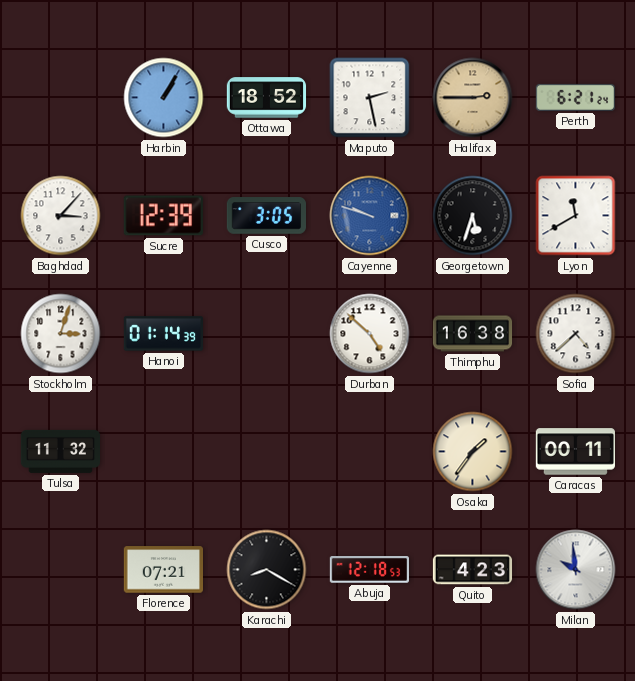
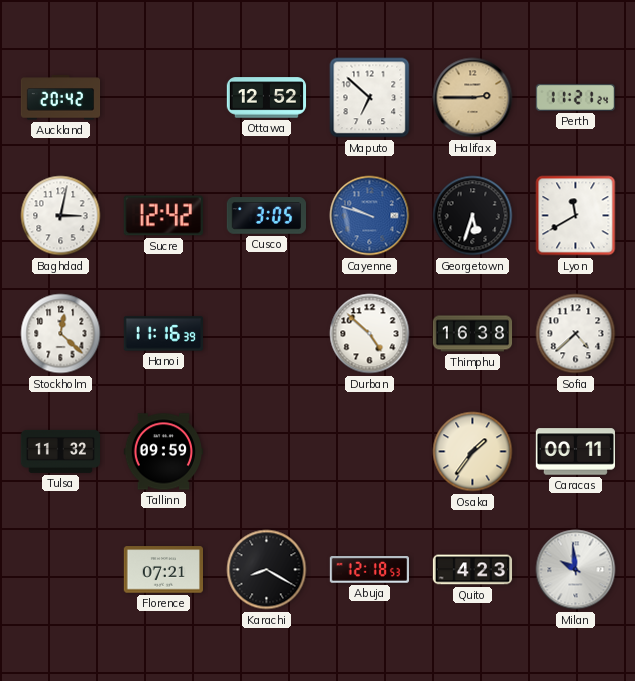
Auckland: none -> 20:42 (61, 98)
Harbin: 1:05 -> none (164, 98)
Ottawa: 18:52 -> 12:52 (267, 98)
Maputo: 2:28 -> 6:52 (370, 98)
Perth: 6:21 -> 11:21 (575, 97)
Baghdad: 3:07 -> 3:02 (61, 216)
Sucre: 12:39 -> 12:42 (163, 216)
Stockholm: 3:03 -> 12:22 (61, 334)
Hanoi: 01:14 -> 11:16 (163, 334)
Tallinn: none -> 09:59 (163, 452)
